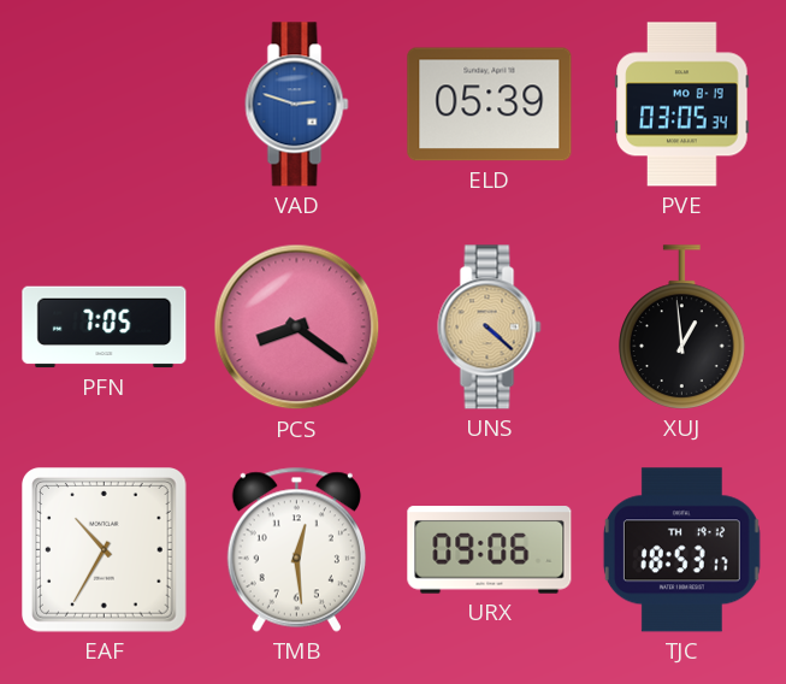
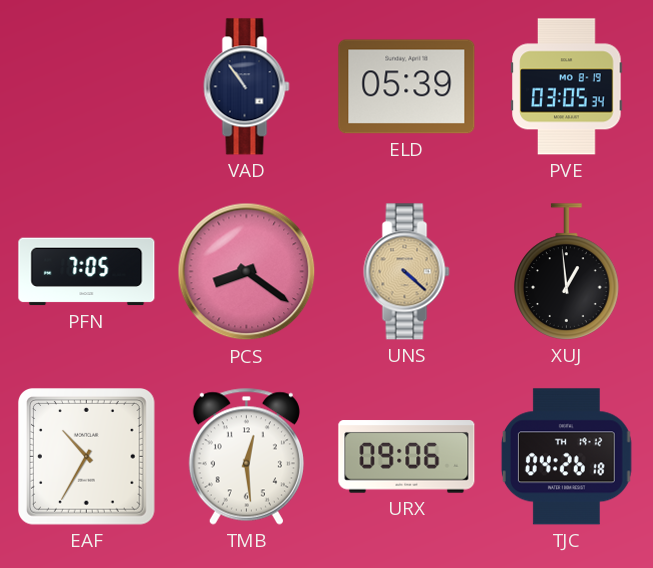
VAD: 2:48 -> 10:54 (247, 87)
VAD dial: blue -> navy (247, 87)
TJC: 18:53 -> 04:26 (566, 457)
